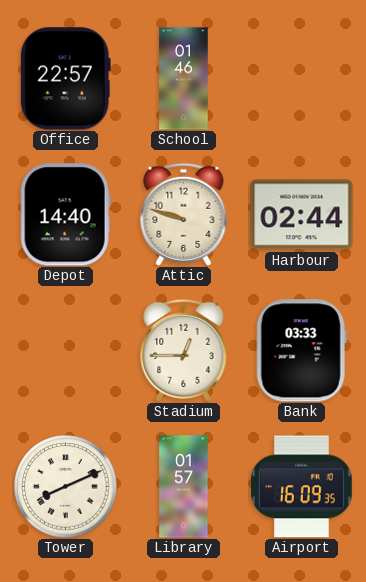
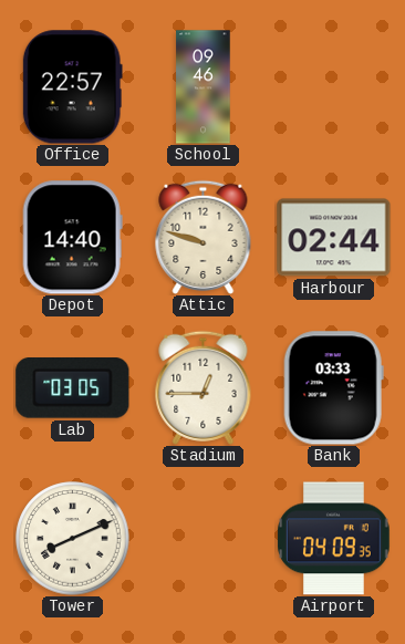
School: 01:46 -> 09:46 (204, 87)
Lab: none -> 03:05 (73, 388)
Library: 01:57 -> none (184, 487)
Airport: 16:09 -> 04:09 (334, 539)
